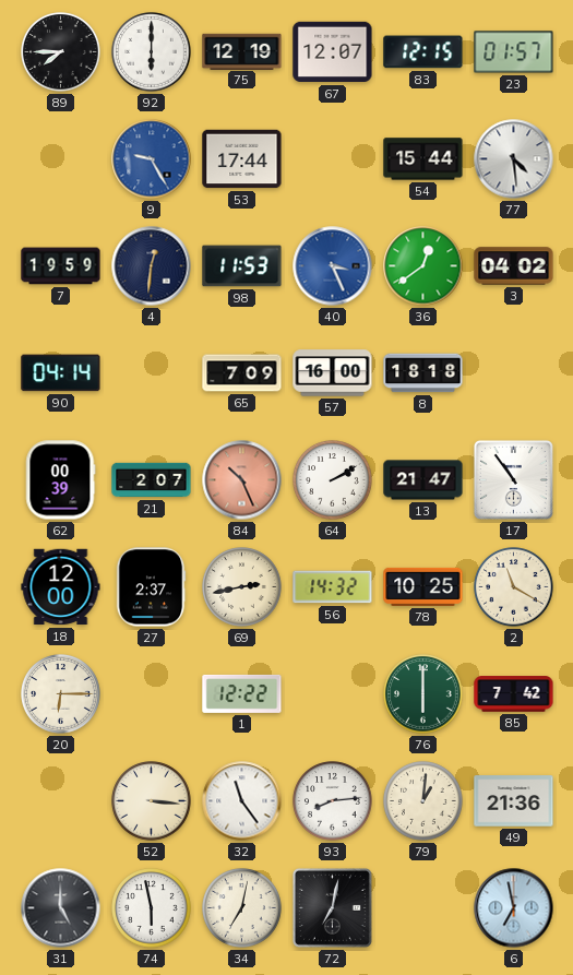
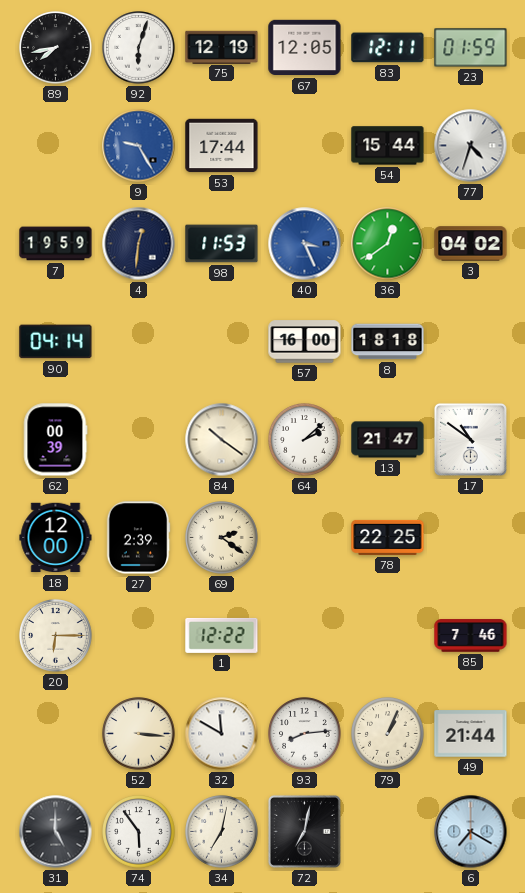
89: 7:45 -> 7:43 (56, 48)
92: 6:00 -> 6:03 (139, 48)
67: 12:07 -> 12:05 (305, 48)
83: 12:15 -> 12:11 (388, 48)
23: 01:57 -> 01:59 (471, 48)
77: 4:29 -> 4:33 (471, 146)
65: 7:09 -> none (242, 373)
21: 2:07 -> none (152, 480)
84: 10:26 -> 10:21 (222, 440)
84 dial: salmon -> cream (222, 440)
64: 2:10 -> 2:08 (305, 440)
17: 10:54 -> 10:51 (470, 439)
27: 2:37 -> 2:39 (138, 538)
69: 2:43 -> 2:21 (222, 538)
56: 14:32 -> none (333, 587)
78: 10:25 -> 22:25 (388, 537)
2: 11:20 -> none (514, 587)
76: 6:00 -> none (423, 694)
85: 7:42 -> 7:46 (471, 636)
32: 11:24 -> 11:50 (222, 734)
79: 1:01 -> 1:04 (388, 734)
49: 21:36 -> 21:44 (471, 734)
74: 5:58 -> 5:54 (139, 832)
6: 6:58 -> 7:20 (471, 832)
